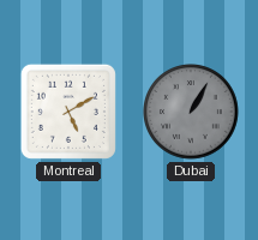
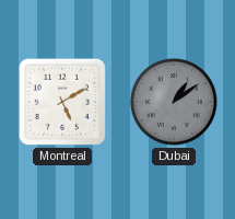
Dubai: 1:05 -> 1:09 (175, 103)
